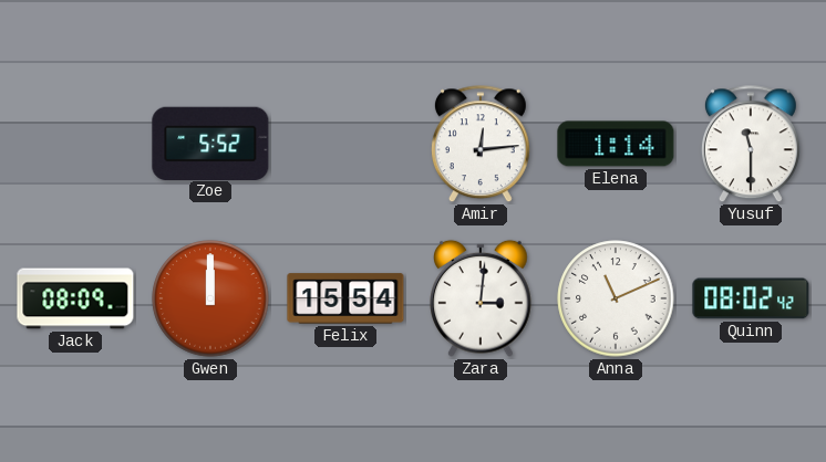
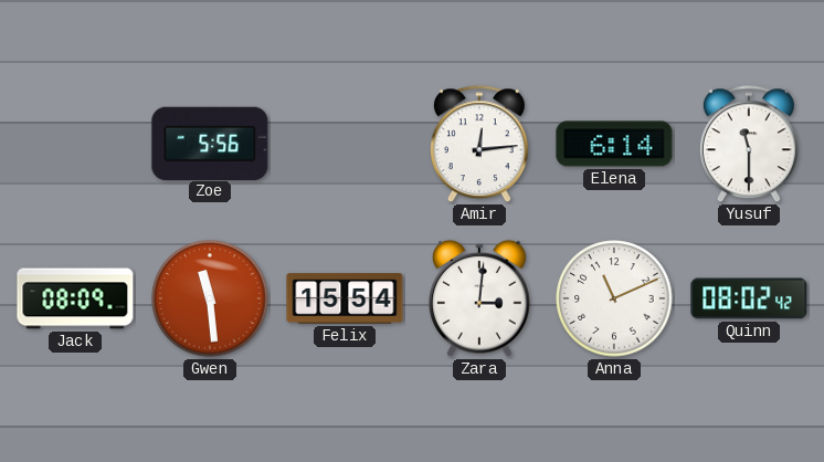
Zoe: 5:52 -> 5:56 (210, 143)
Elena: 1:14 -> 6:14 (614, 144)
Gwen: 12:00 -> 11:29 (210, 298)
